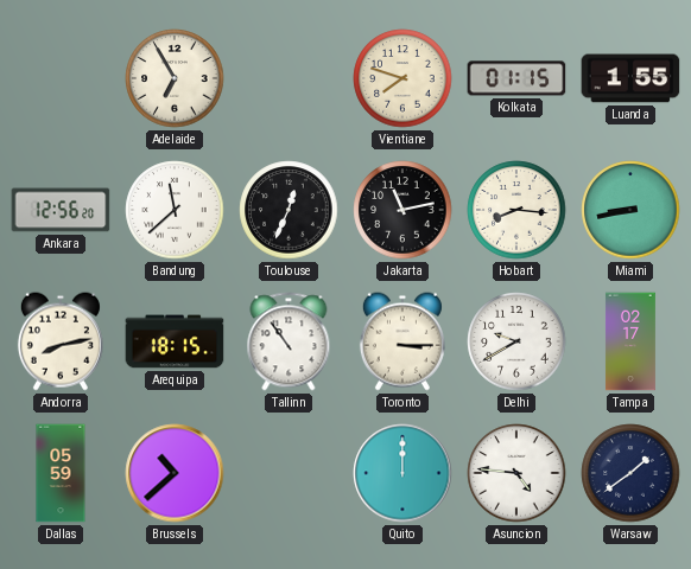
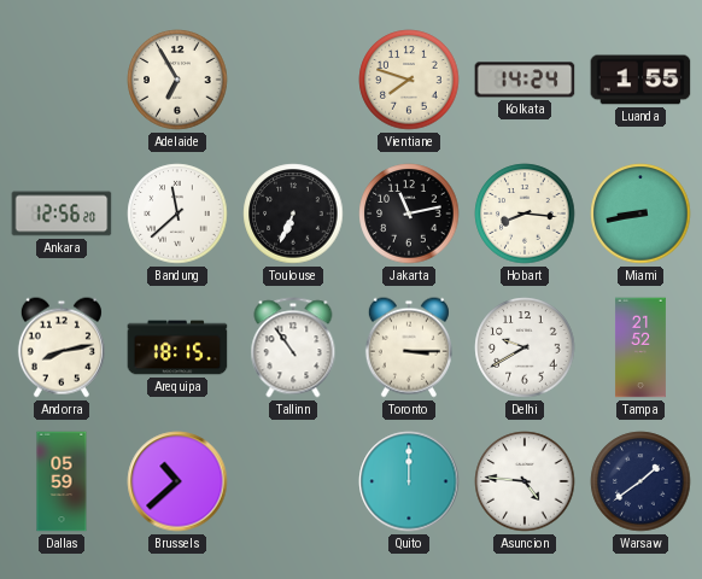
Kolkata: 01:15 -> 14:24 (525, 80)
Toulouse: 12:34 -> 6:34 (293, 214)
Tampa: 02:17 -> 21:52 (640, 347)
